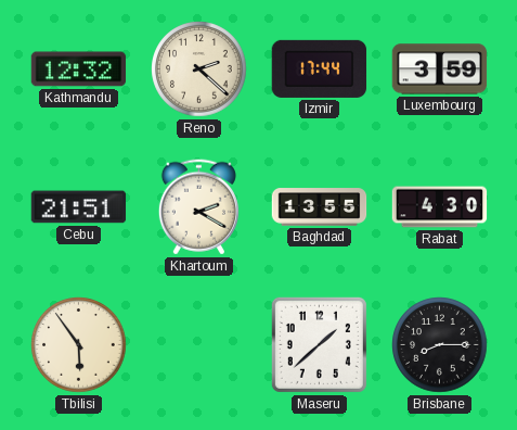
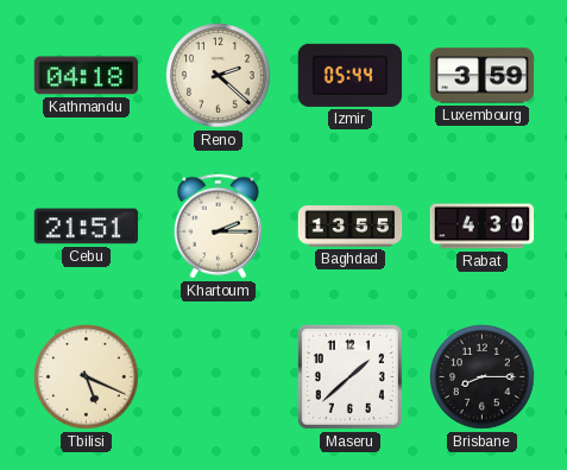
Kathmandu: 12:32 -> 04:18 (87, 76)
Izmir: 17:44 -> 05:44 (351, 75)
Khartoum: 2:20 -> 2:15 (218, 227)
Tbilisi: 5:54 -> 5:19 (87, 377)
